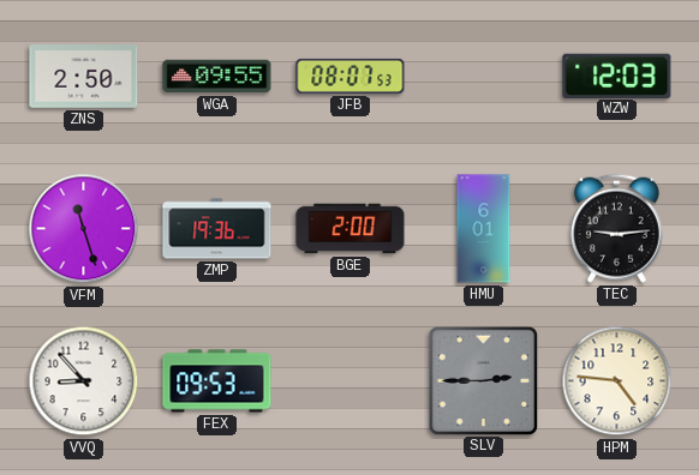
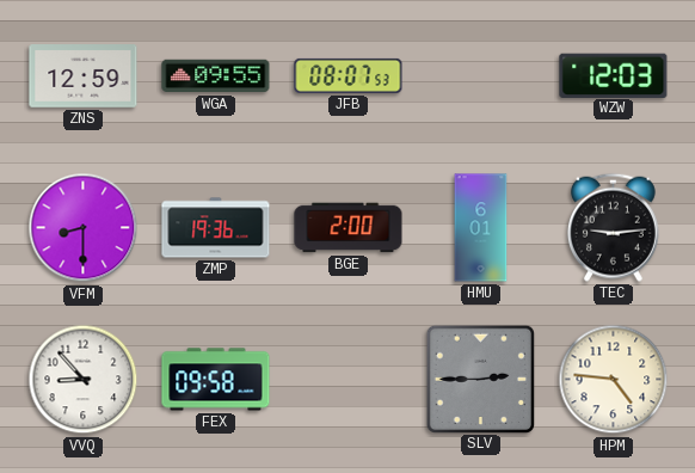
ZNS: 2:50 -> 12:59 (84, 76)
VFM: 11:27 -> 8:30 (84, 228)
FEX: 09:53 -> 09:58 (216, 380)
